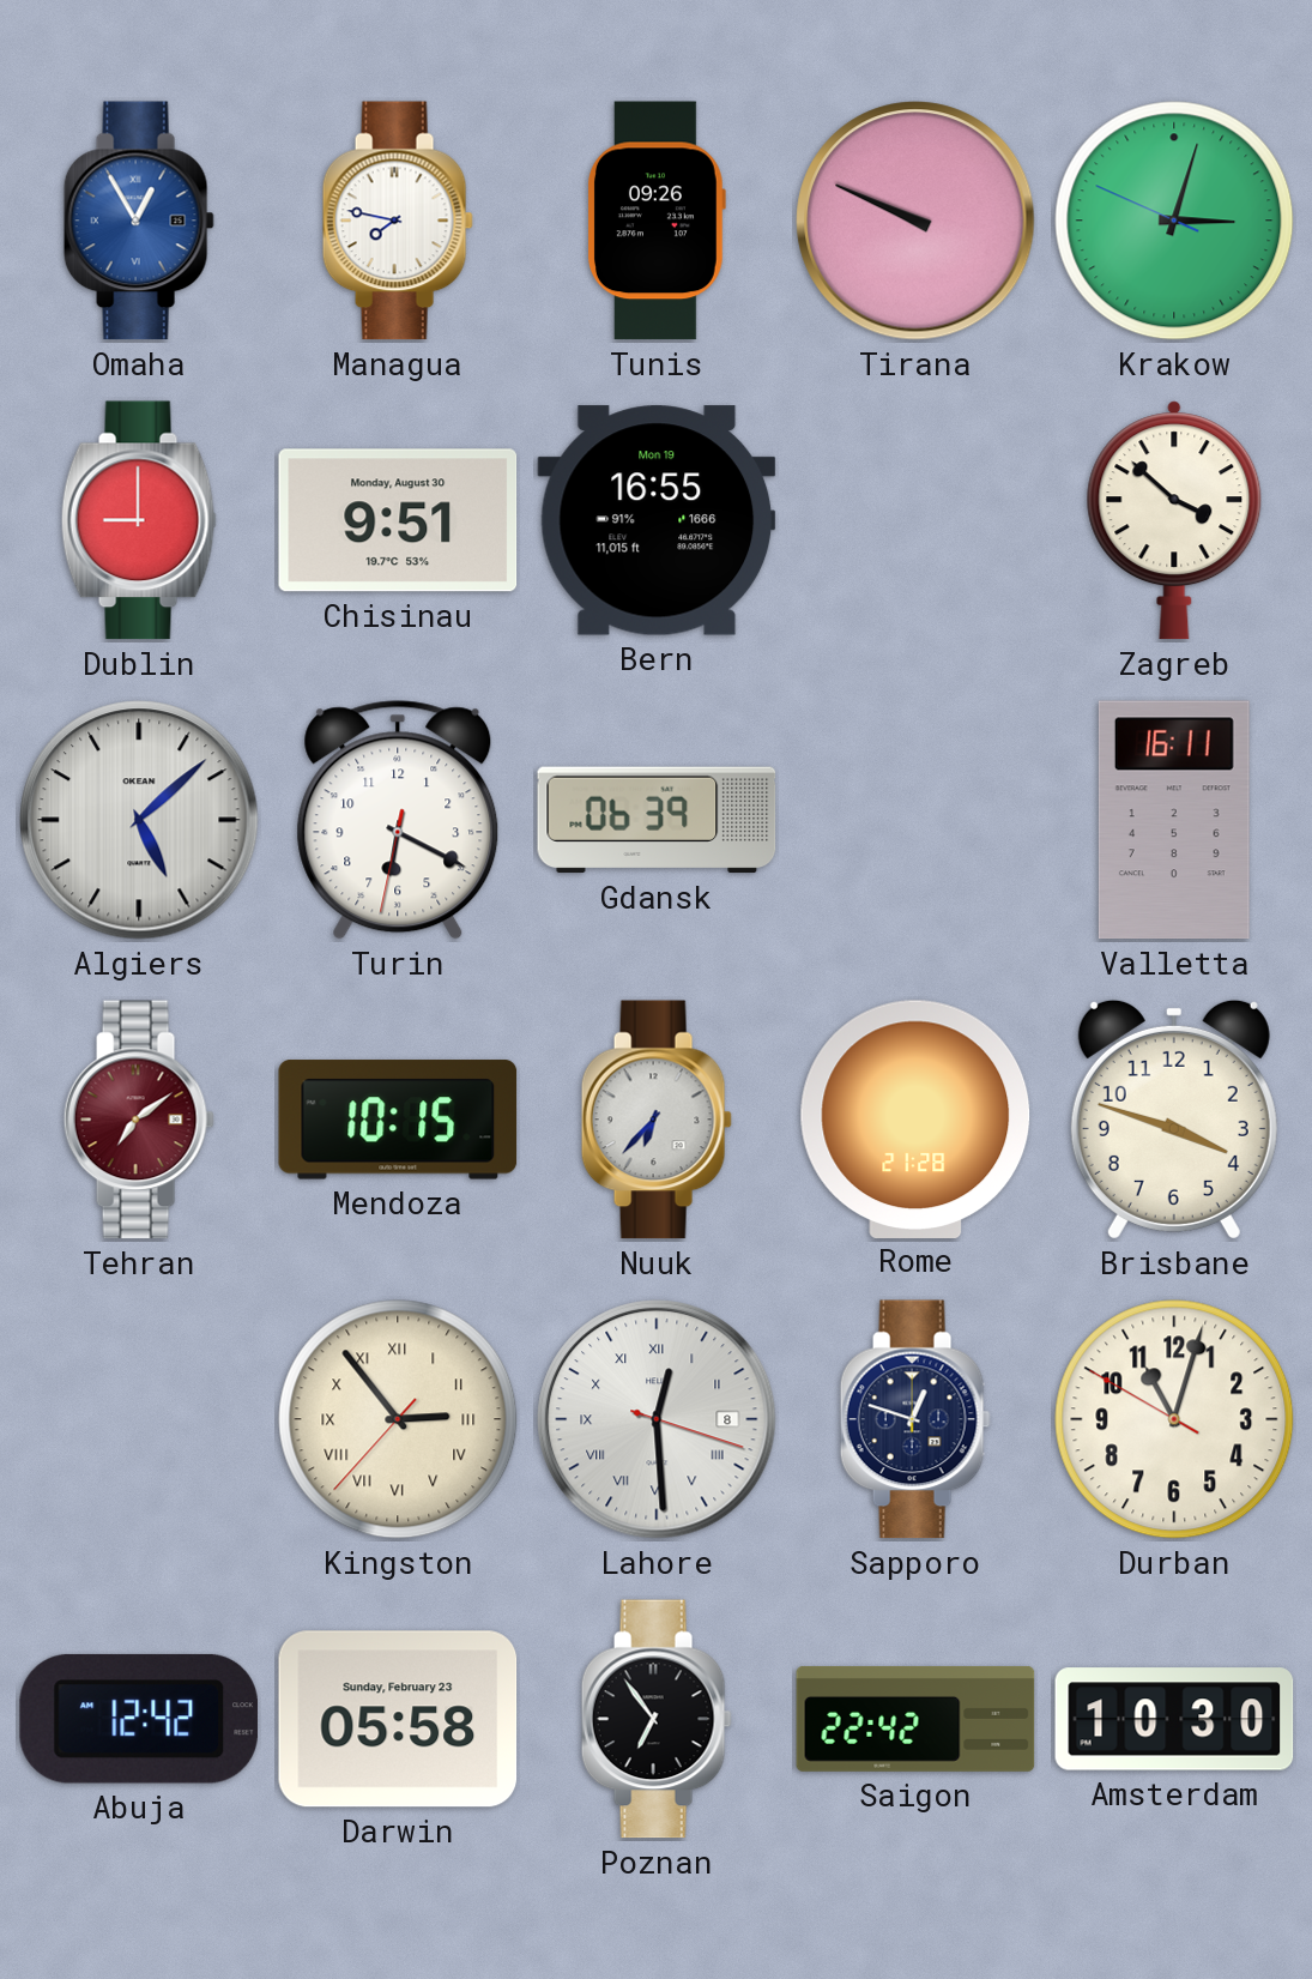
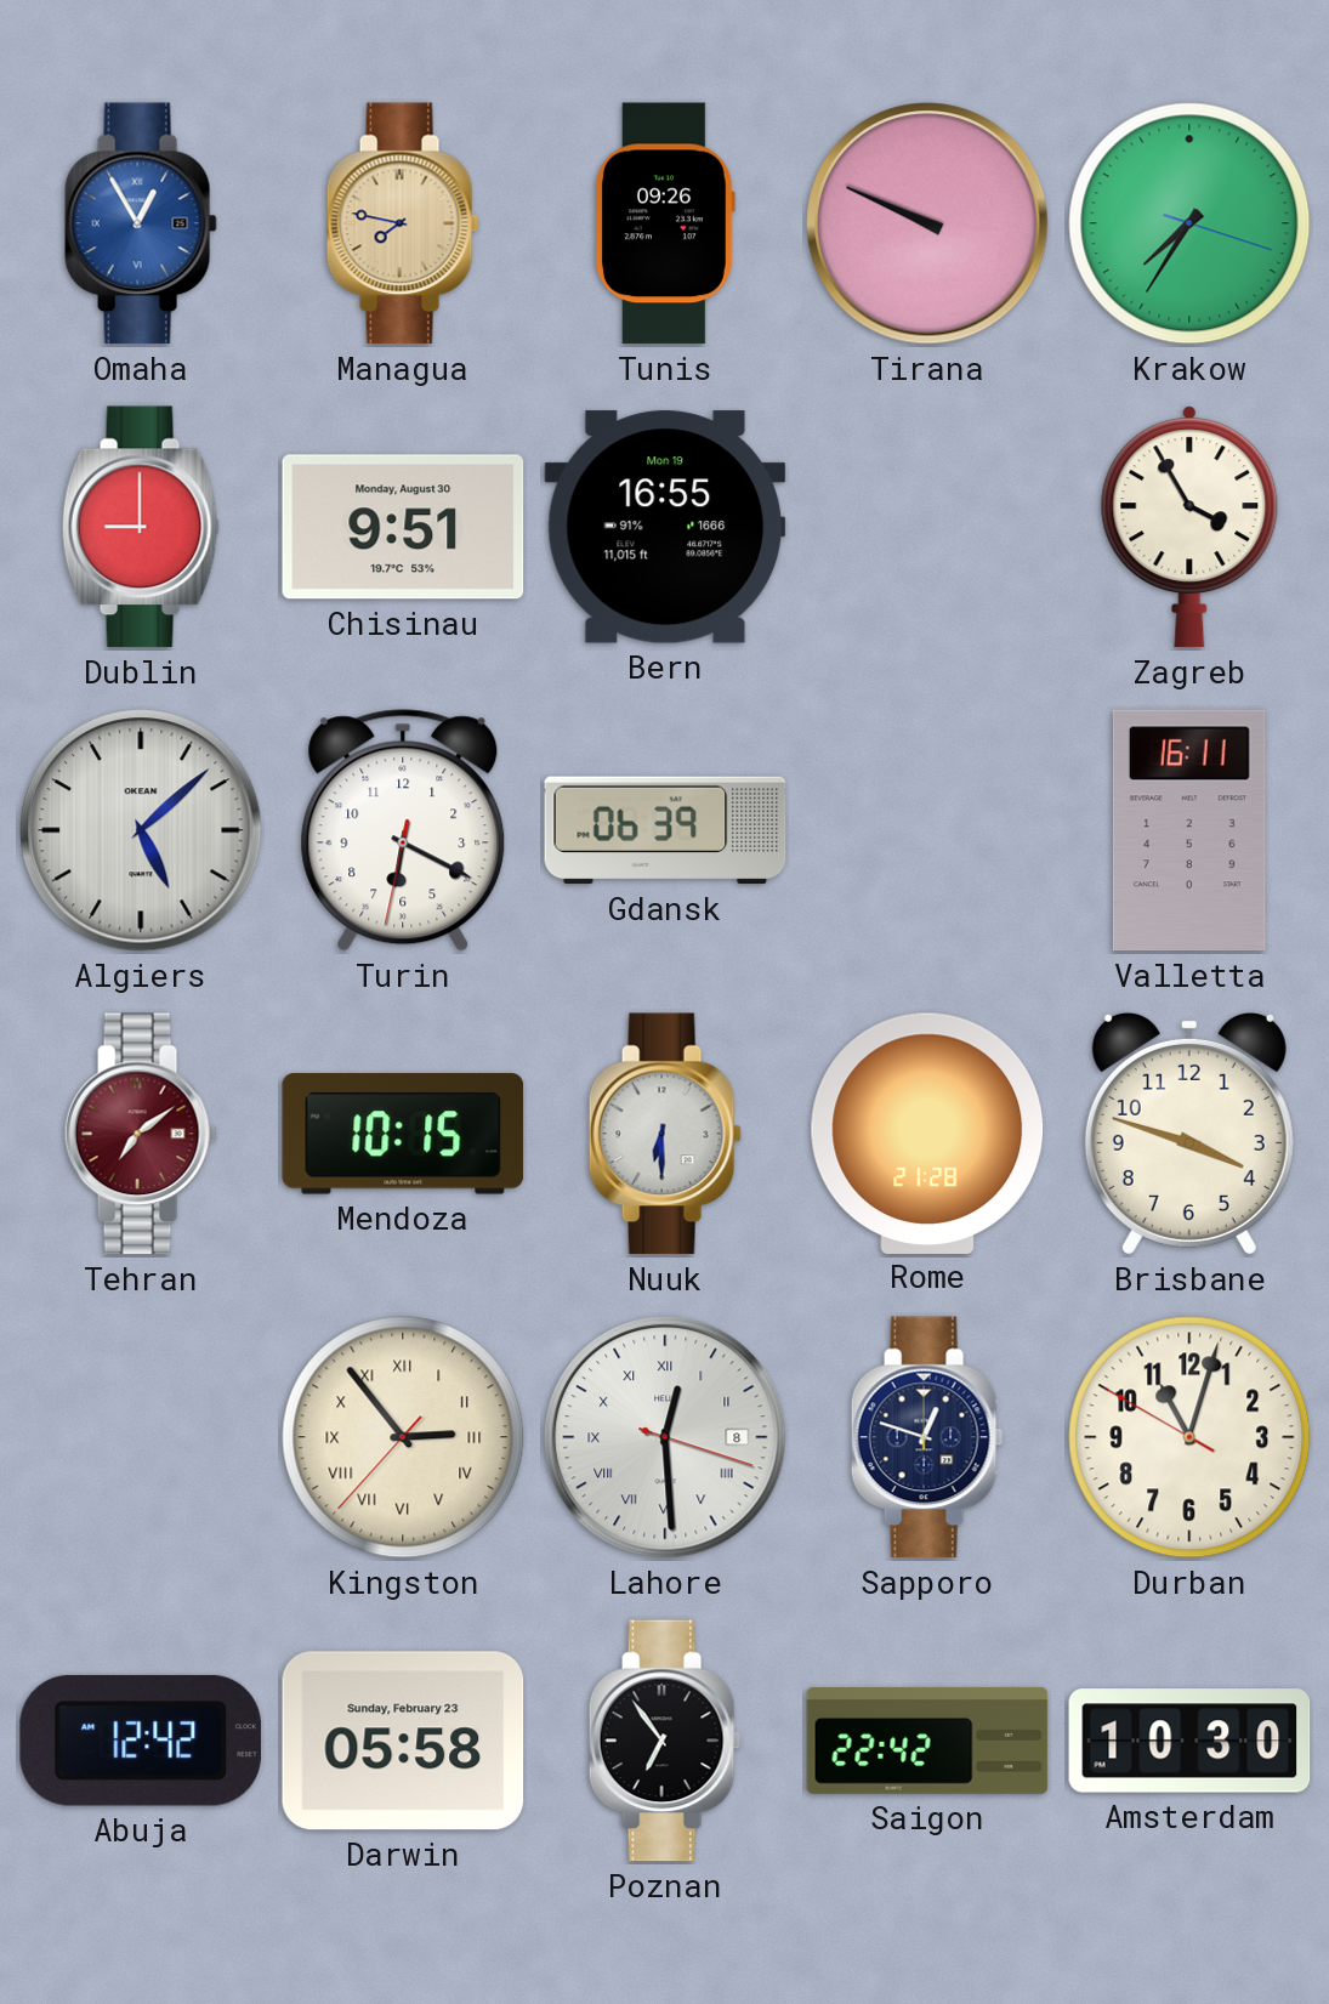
Managua dial: white -> champagne (403, 223)
Krakow: 3:02 -> 7:35 (1189, 223)
Zagreb: 3:52 -> 3:55 (1189, 527)
Nuuk: 6:37 -> 6:30 (665, 1134)
